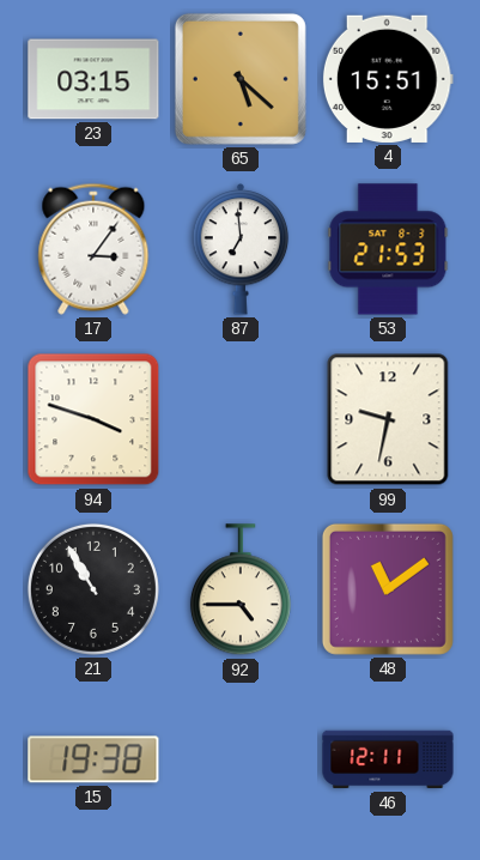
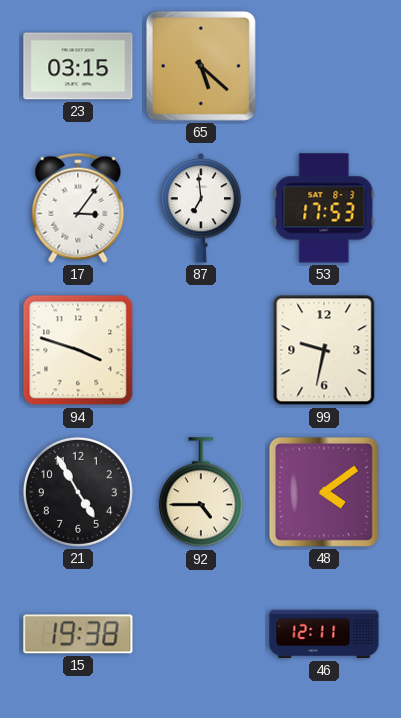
4: 15:51 -> none (388, 79)
53: 21:53 -> 17:53 (324, 208)
21: 10:55 -> 4:55 (78, 492)
48: 11:09 -> 4:09 (324, 492)
